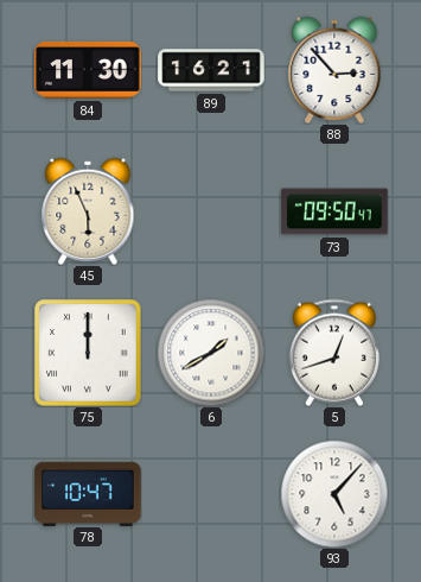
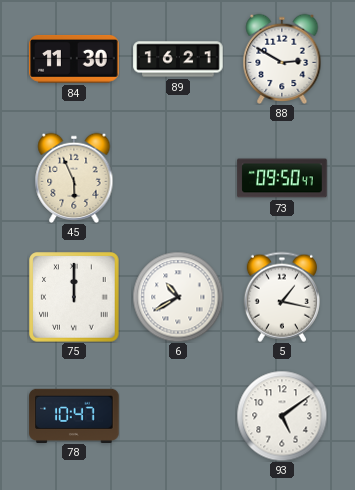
88: 2:53 -> 2:50 (282, 58)
6: 1:40 -> 10:40 (178, 297)
5: 12:42 -> 1:17 (282, 297)
93: 5:07 -> 5:09 (282, 416)
